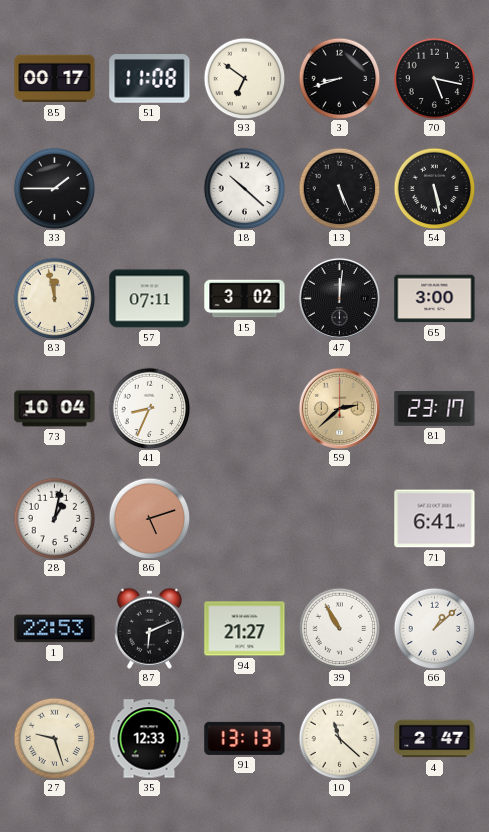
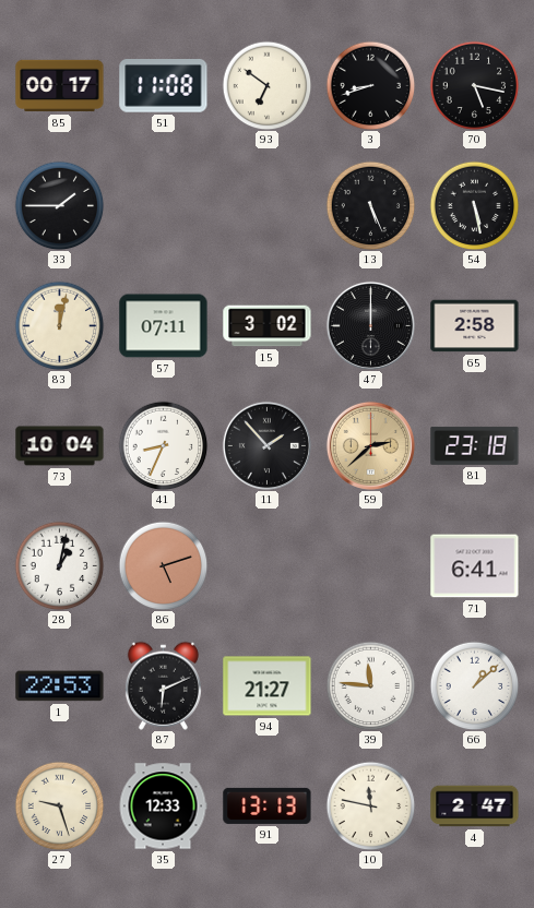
18: 10:22 -> none (244, 188)
83: 11:58 -> 12:02 (59, 325)
47: 12:01 -> 12:00 (370, 325)
65: 3:00 -> 2:58 (475, 326)
11: none -> 1:53 (266, 445)
81: 23:17 -> 23:18 (475, 445)
39: 10:55 -> 11:46 (370, 685)
10: 11:22 -> 11:47 (370, 805)
